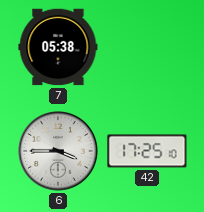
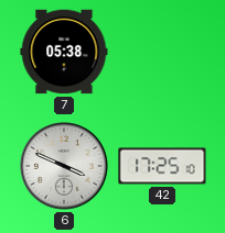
6: 3:45 -> 3:49 (65, 167)
